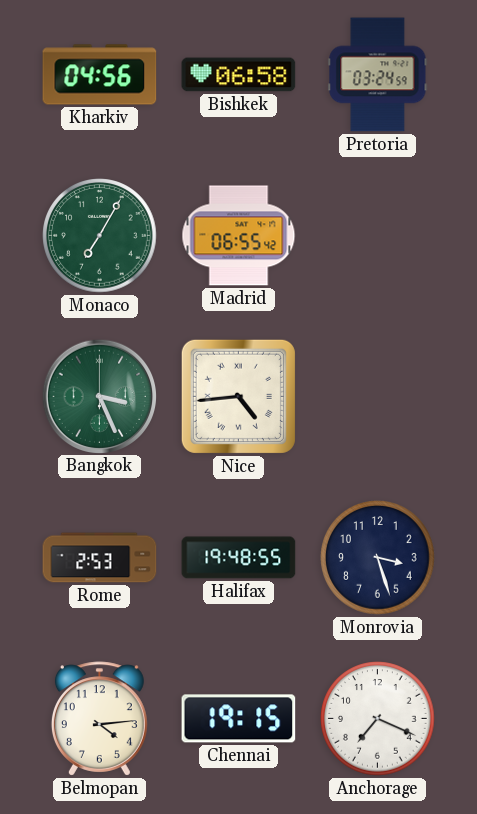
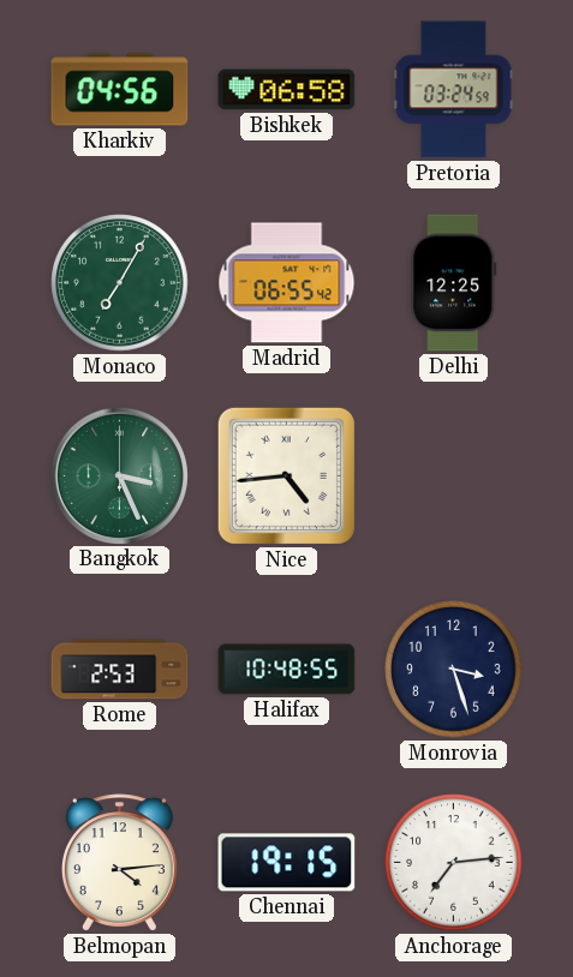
Delhi: none -> 12:25 (454, 283)
Halifax: 19:48 -> 10:48 (287, 670)
Anchorage: 7:19 -> 7:14 (454, 863)
